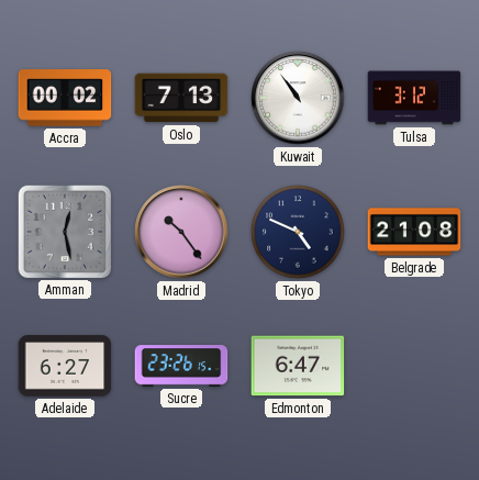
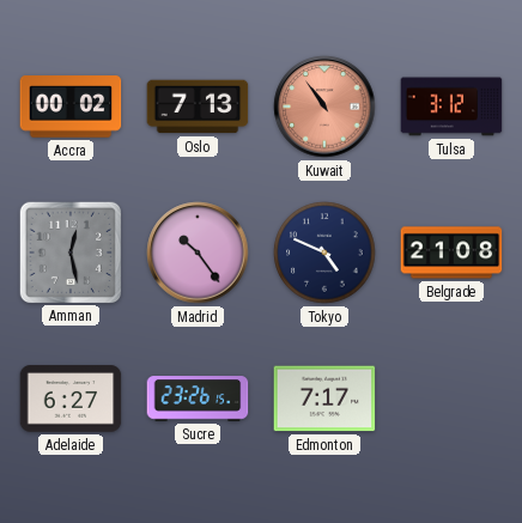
Kuwait dial: white -> salmon (324, 107)
Edmonton: 6:47 -> 7:17 (324, 399)
